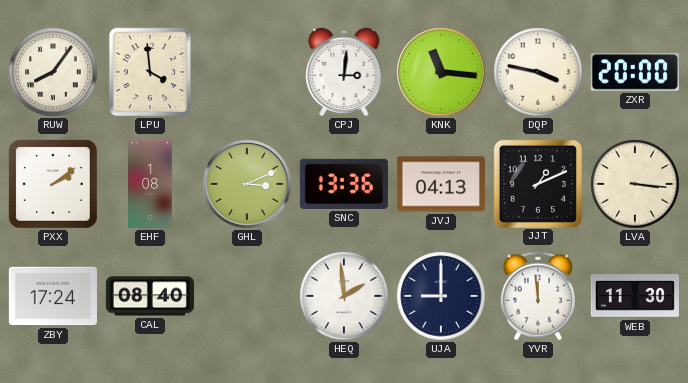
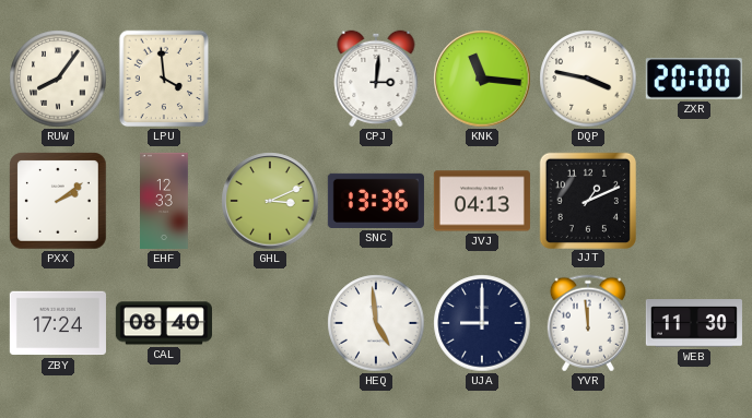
EHF: 1:08 -> 12:33 (165, 201)
LVA: 3:16 -> none (635, 184)
HEQ: 1:59 -> 4:59 (376, 323)
